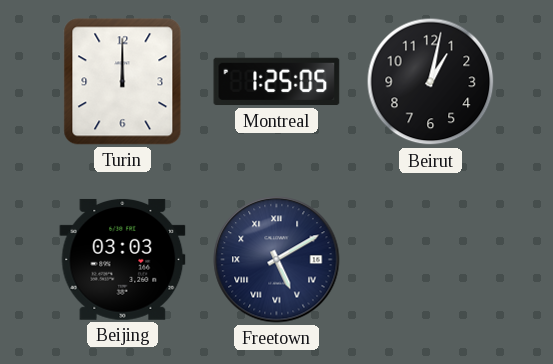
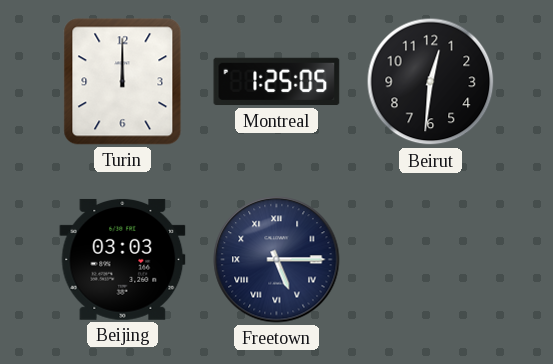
Beirut: 1:02 -> 12:31 (431, 82)
Freetown: 5:10 -> 5:15 (277, 260)
